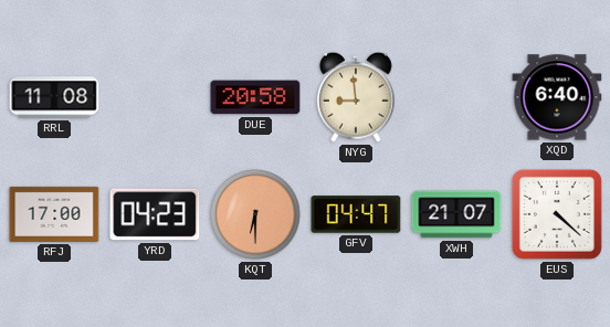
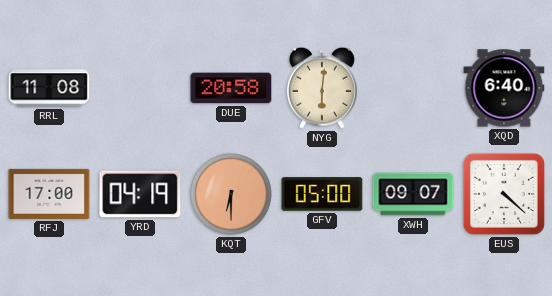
NYG: 8:59 -> 6:01 (323, 88)
YRD: 04:23 -> 04:19 (140, 194)
GFV: 04:47 -> 05:00 (322, 194)
XWH: 21:07 -> 09:07 (413, 194)
